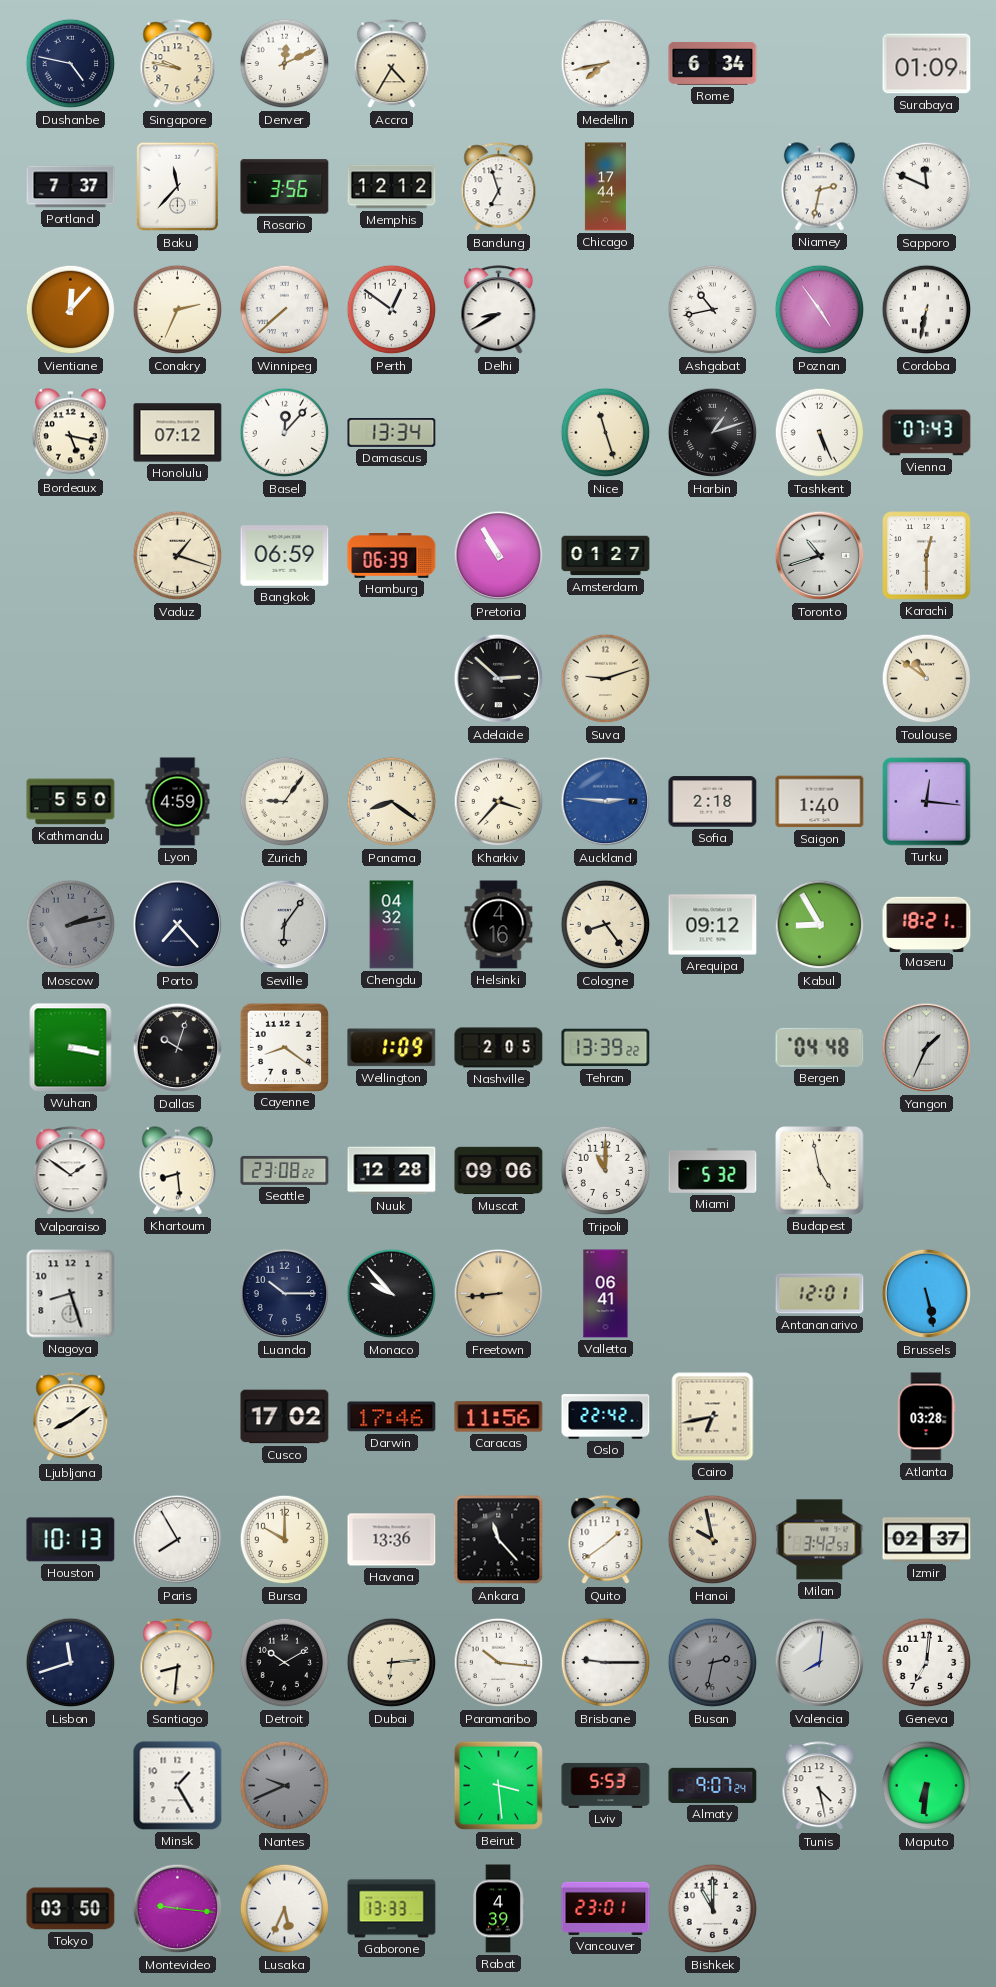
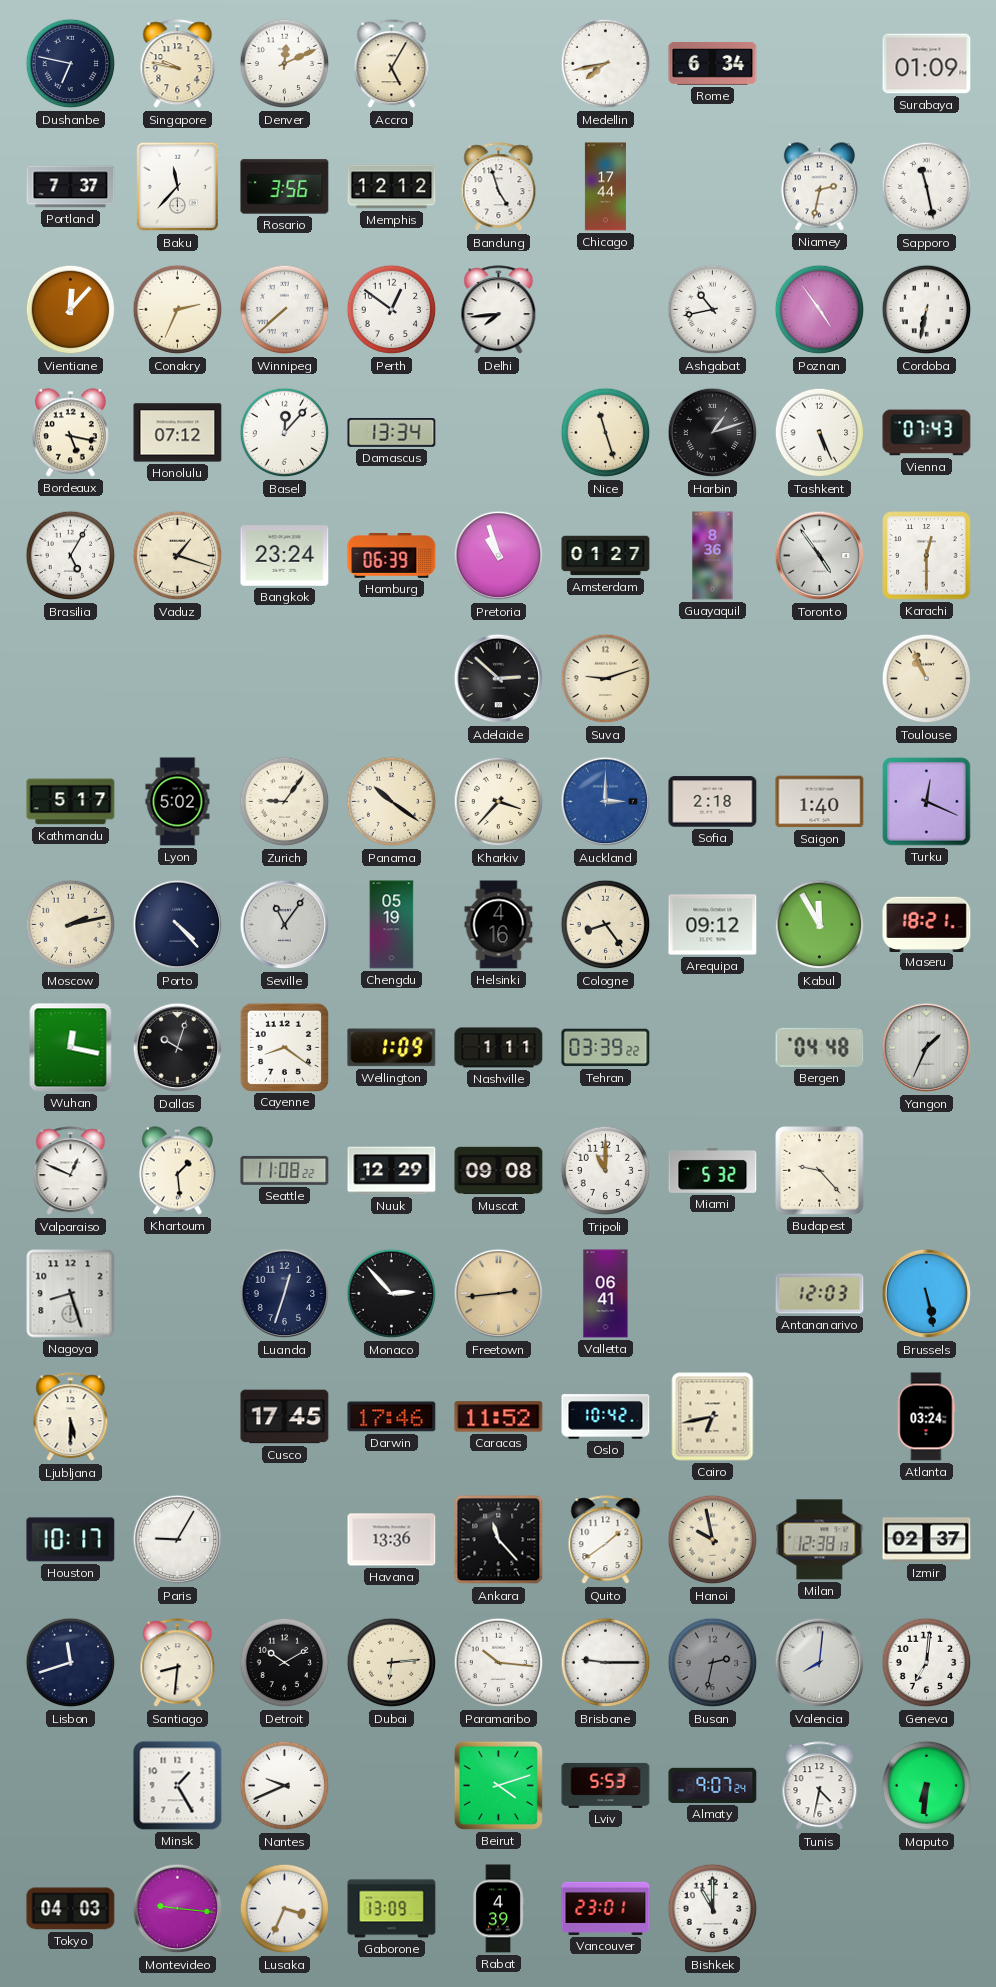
Dushanbe: 4:47 -> 6:47 (71, 64)
Accra: 4:35 -> 5:05 (392, 64)
Bandung: 6:57 -> 4:57 (499, 187)
Sapporo: 11:49 -> 11:28 (927, 187)
Delhi: 8:40 -> 7:44 (499, 310)
Brasilia: none -> 5:05 (71, 556)
Bangkok: 06:59 -> 23:24 (285, 556)
Pretoria: 10:55 -> 10:57 (499, 556)
Guayaquil: none -> 8:36 (713, 556)
Toronto: 10:42 -> 4:54 (820, 556)
Toulouse: 10:51 -> 10:56 (927, 679)
Kathmandu: 5:50 -> 5:17 (71, 802)
Lyon: 4:59 -> 5:02 (178, 802)
Panama: 8:21 -> 10:21 (392, 802)
Auckland: 2:46 -> 3:00 (606, 802)
Turku: 12:16 -> 12:19 (927, 802)
Moscow dial: grey -> cream (71, 925)
Porto: 7:23 -> 4:23 (178, 925)
Seville: 6:06 -> 11:06 (285, 925)
Chengdu: 04:32 -> 05:19 (392, 925)
Kabul: 8:55 -> 11:55 (820, 925)
Wuhan: 3:17 -> 12:17 (71, 1048)
Nashville: 2:05 -> 1:11 (499, 1048)
Tehran: 13:39 -> 03:39 (606, 1048)
Valparaiso: 1:51 -> 12:49 (71, 1171)
Khartoum: 8:29 -> 1:29 (177, 1171)
Seattle: 23:08 -> 11:08 (285, 1170)
Nuuk: 12:28 -> 12:29 (392, 1171)
Muscat: 09:06 -> 09:08 (499, 1171)
Budapest: 4:58 -> 9:23 (820, 1171)
Luanda: 10:15 -> 12:33 (285, 1294)
Monaco: 9:53 -> 2:53 (392, 1294)
Freetown: 8:44 -> 2:44 (499, 1294)
Antananarivo: 12:01 -> 12:03 (820, 1294)
Ljubljana: 8:09 -> 5:30 (71, 1417)
Cusco: 17:02 -> 17:45 (285, 1417)
Caracas: 11:56 -> 11:52 (499, 1417)
Oslo: 22:42 -> 10:42 (606, 1417)
Atlanta: 03:28 -> 03:24 (926, 1417)
Houston: 10:13 -> 10:17 (71, 1540)
Paris: 7:55 -> 9:05 (178, 1540)
Bursa: 10:00 -> none (285, 1540)
Milan: 3:42 -> 12:38 (820, 1540)
Nantes dial: grey -> white (285, 1786)
Beirut: 3:29 -> 4:12 (498, 1785)
Tunis: 4:28 -> 4:32 (820, 1786)
Tokyo: 03:50 -> 04:03 (71, 1909)
Lusaka: 5:34 -> 3:34 (285, 1909)
Gaborone: 13:33 -> 13:09 (392, 1909)
